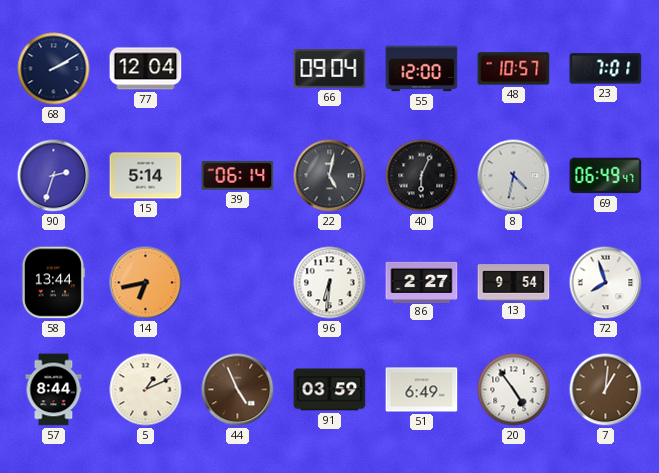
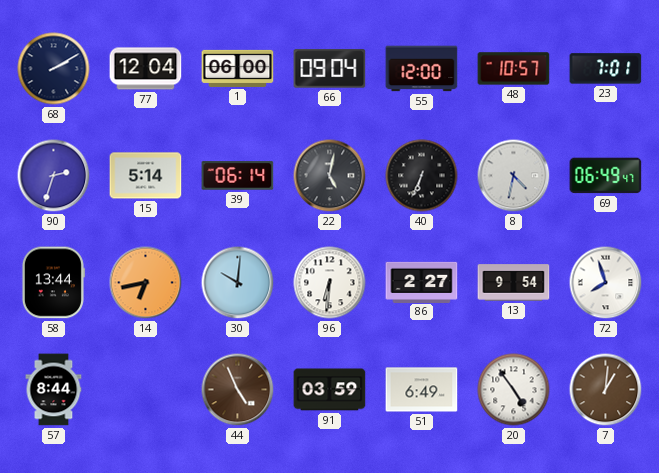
1: none -> 06:00 (238, 68)
40: 6:04 -> 6:34 (422, 176)
30: none -> 10:01 (238, 283)
5: 1:11 -> none (146, 390)
